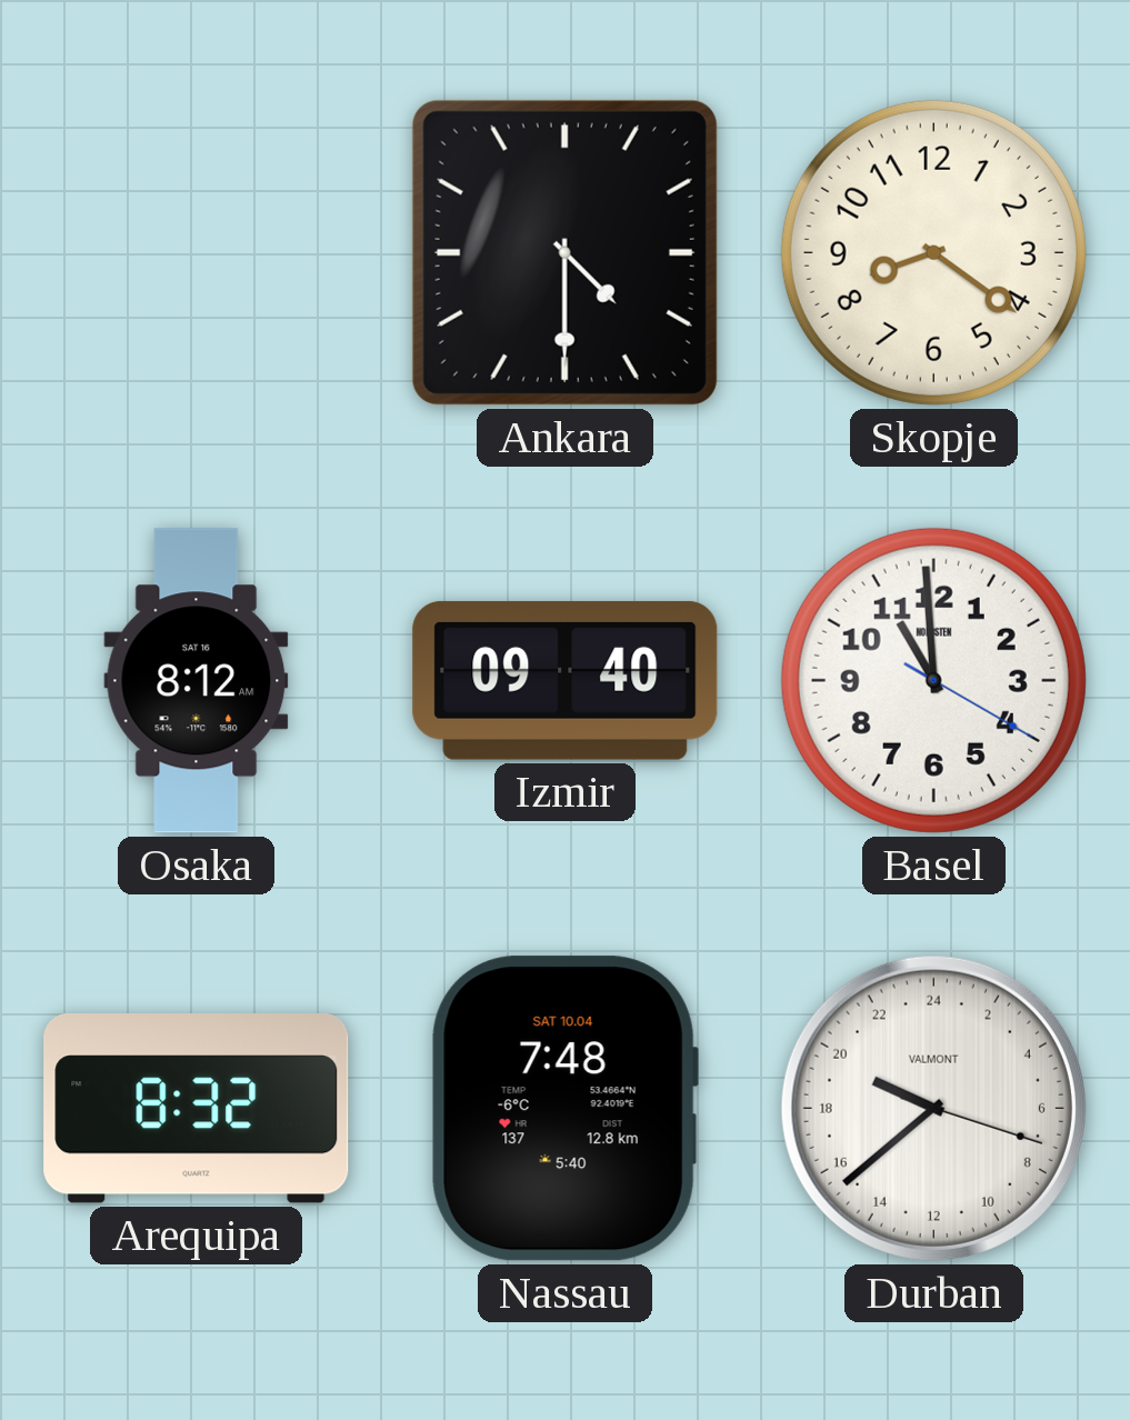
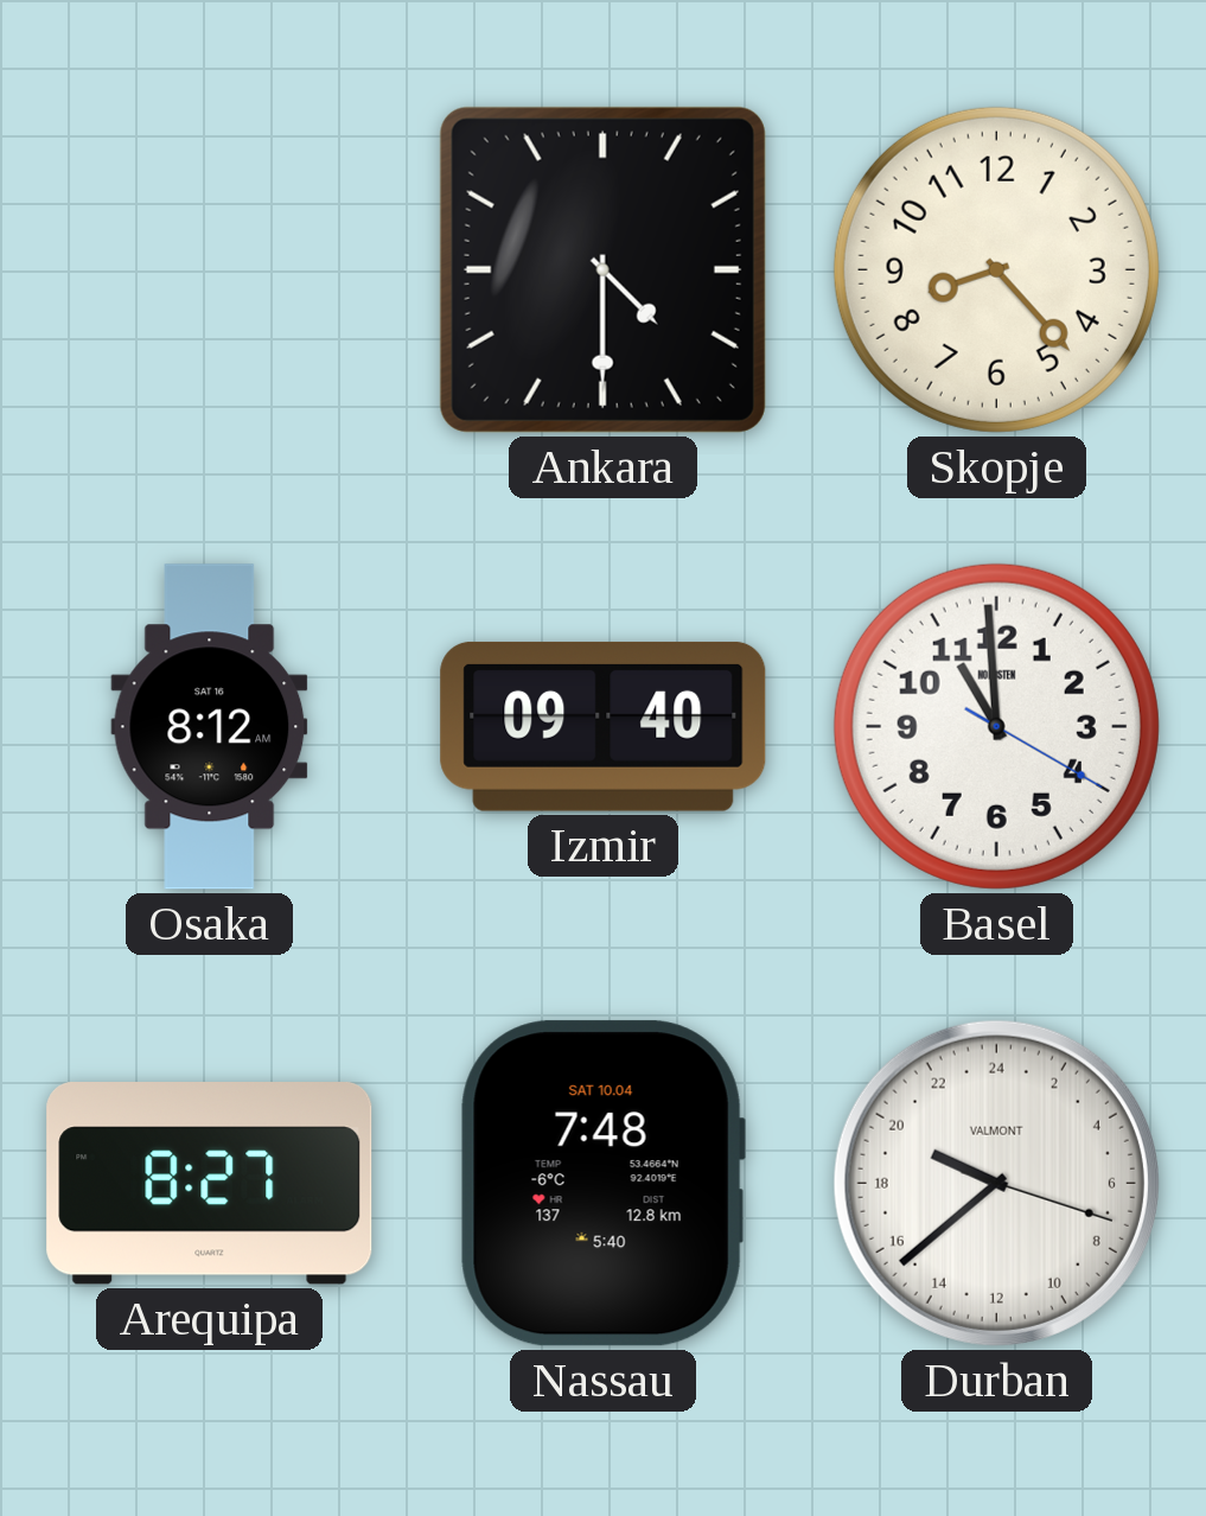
Skopje: 8:21 -> 8:23 (996, 269)
Arequipa: 8:32 -> 8:27 (210, 1184)
